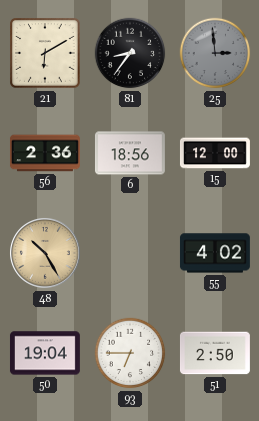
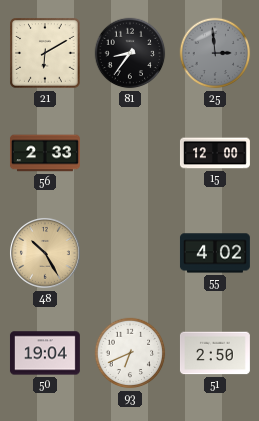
56: 2:36 -> 2:33 (45, 153)
6: 18:56 -> none (130, 153)
93: 6:45 -> 6:41 (130, 353)
